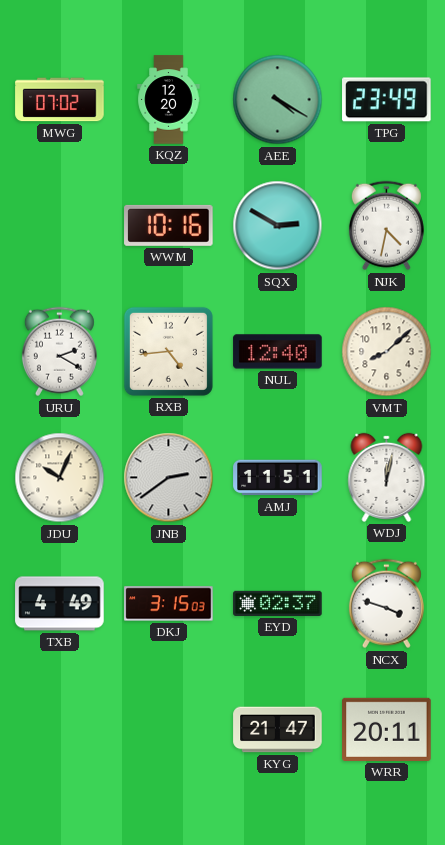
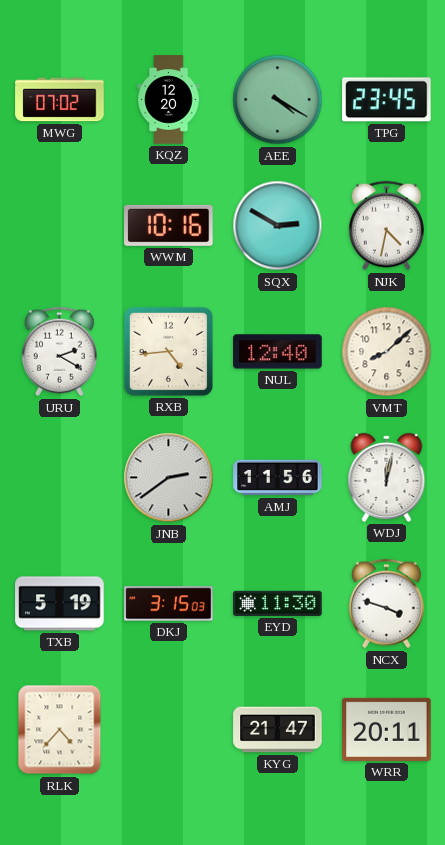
TPG: 23:49 -> 23:45 (387, 100)
JDU: 10:04 -> none (60, 478)
AMJ: 11:51 -> 11:56 (278, 478)
TXB: 4:49 -> 5:19 (60, 604)
EYD: 02:37 -> 11:30 (278, 603)
RLK: none -> 4:37 (60, 730)
